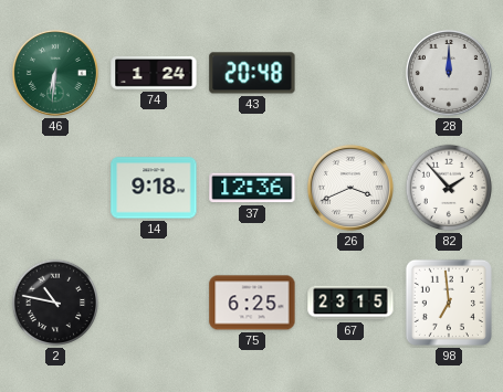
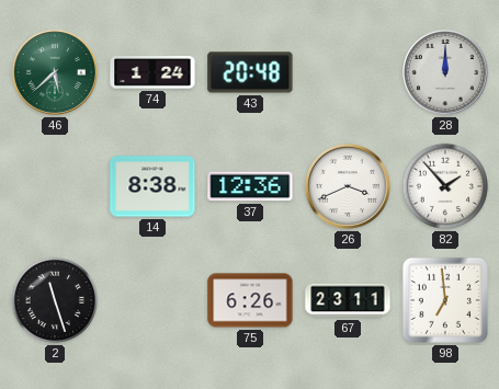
46: 6:31 -> 5:38 (55, 72)
14: 9:18 -> 8:38 (152, 186)
2: 10:47 -> 11:27 (55, 300)
75: 6:25 -> 6:26 (250, 300)
67: 23:15 -> 23:11 (348, 300)
